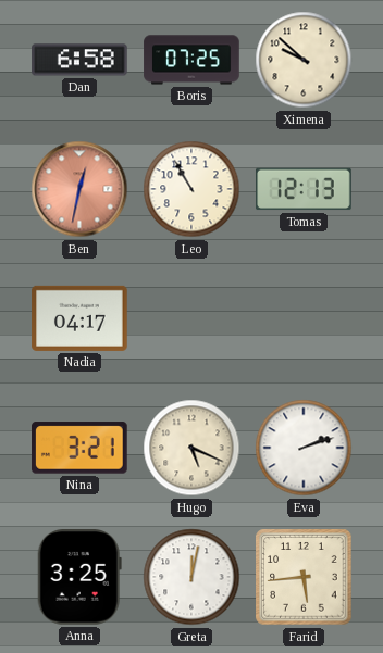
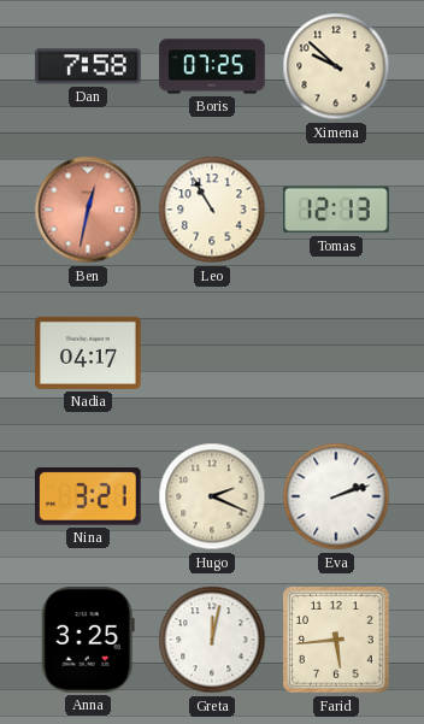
Dan: 6:58 -> 7:58 (88, 66)
Hugo: 5:19 -> 2:19 (212, 496)
